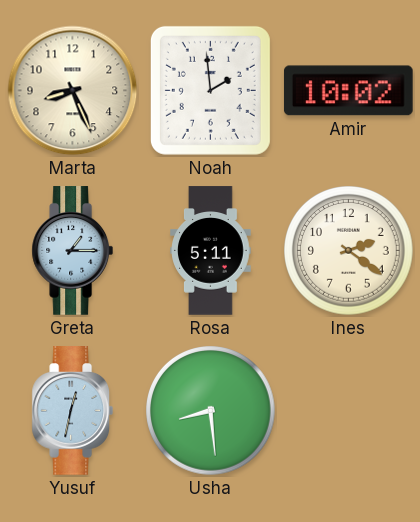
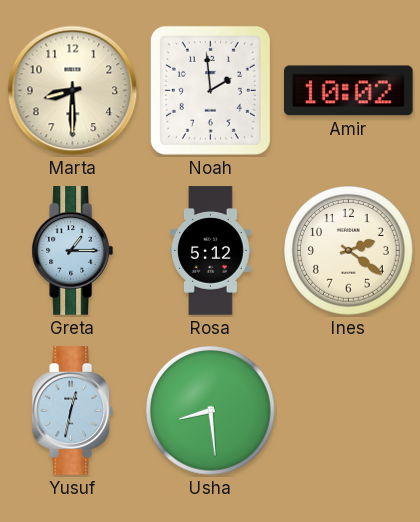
Marta: 8:26 -> 8:30 (73, 91)
Rosa: 5:11 -> 5:12 (211, 251)
